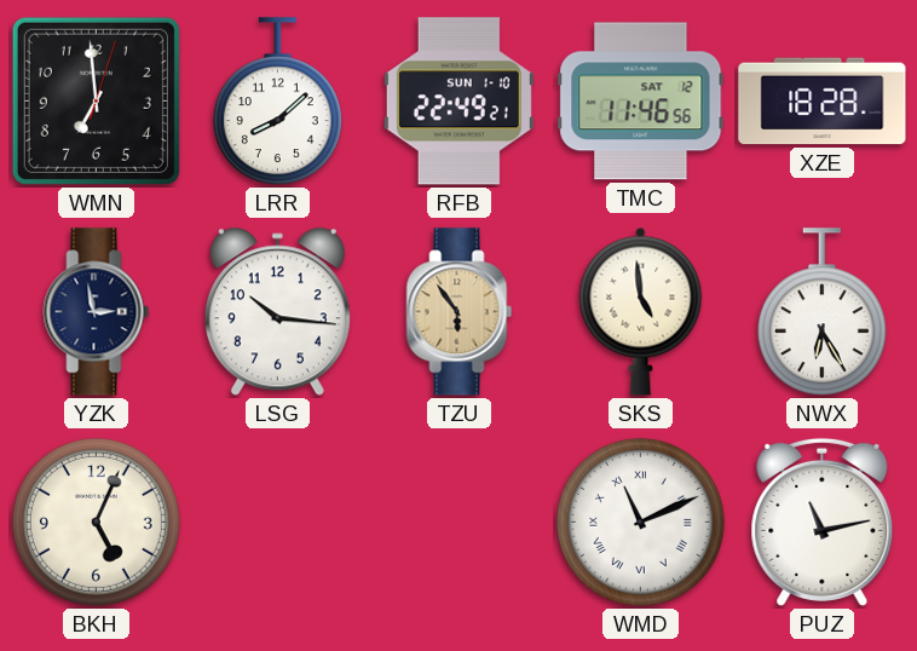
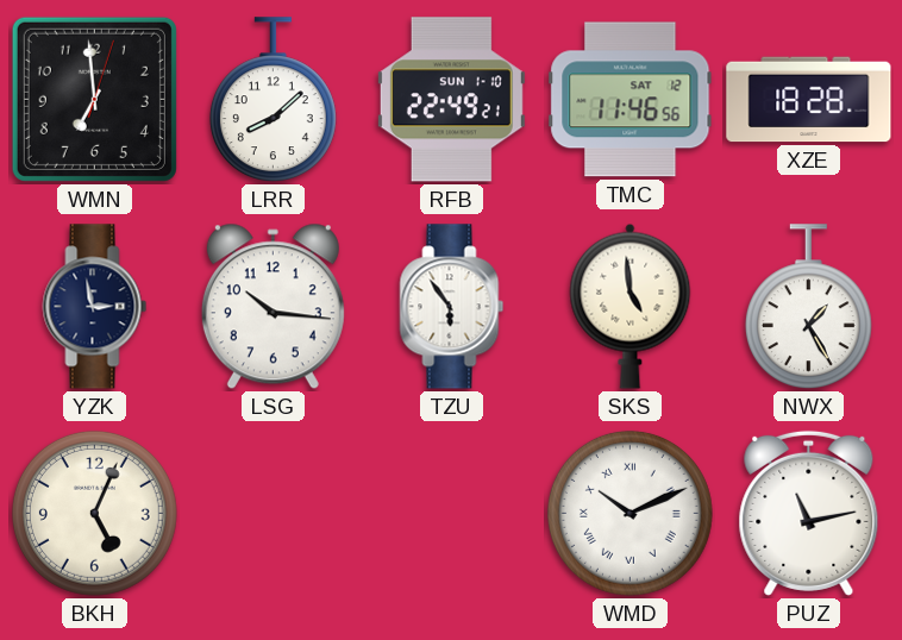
TZU dial: champagne -> white (452, 307)
NWX: 6:25 -> 1:25 (808, 307)
WMD: 11:11 -> 10:11 (629, 513)
